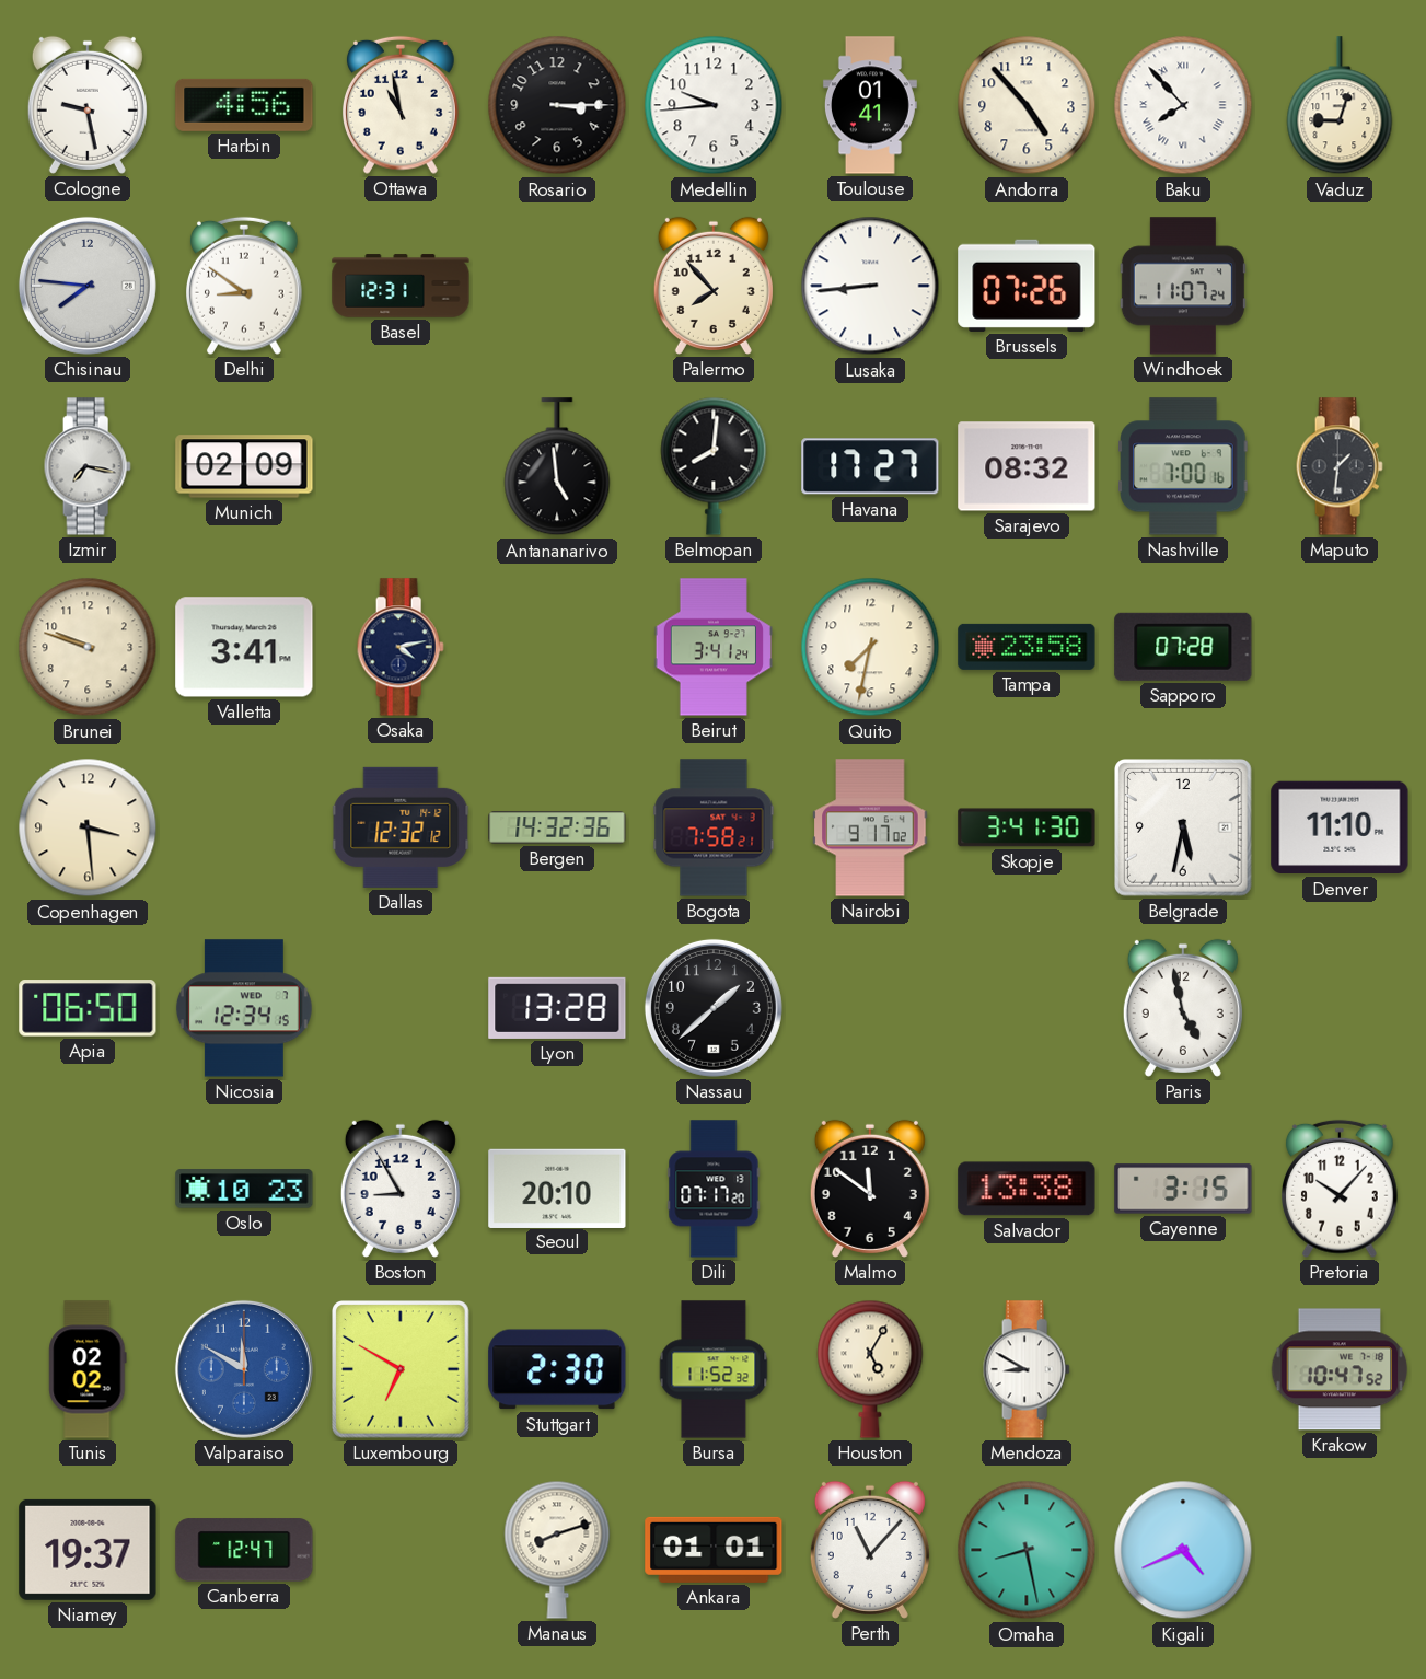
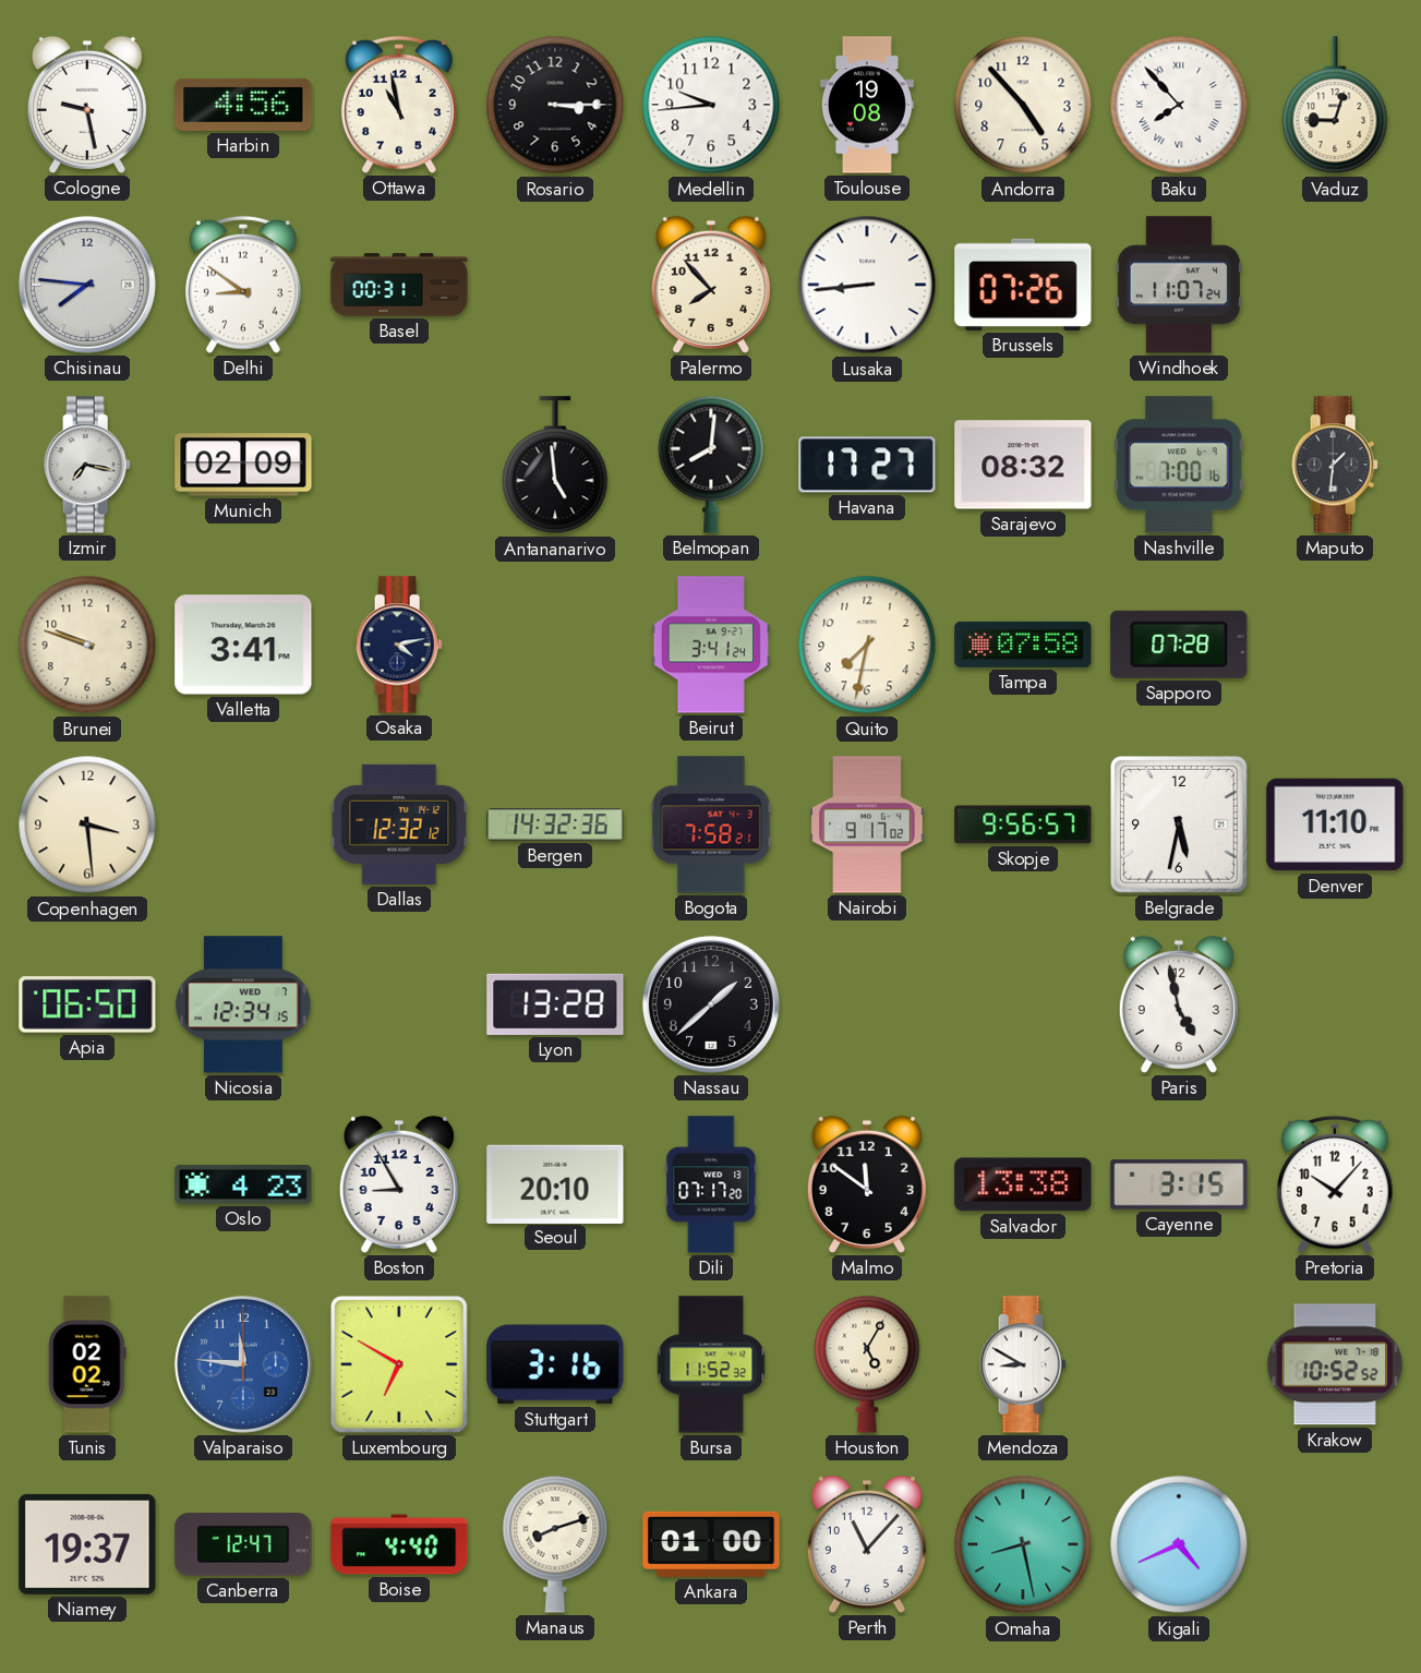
Toulouse: 01:41 -> 19:08 (867, 105)
Basel: 12:31 -> 00:31 (399, 285)
Tampa: 23:58 -> 07:58 (1023, 645)
Skopje: 3:41 -> 9:56 (1023, 825)
Oslo: 10:23 -> 4:23 (243, 1184)
Valparaiso: 11:50 -> 11:46 (243, 1364)
Stuttgart: 2:30 -> 3:16 (555, 1364)
Krakow: 10:47 -> 10:52 (1335, 1364)
Boise: none -> 4:40 (399, 1544)
Ankara: 01:01 -> 01:00 (711, 1544)
